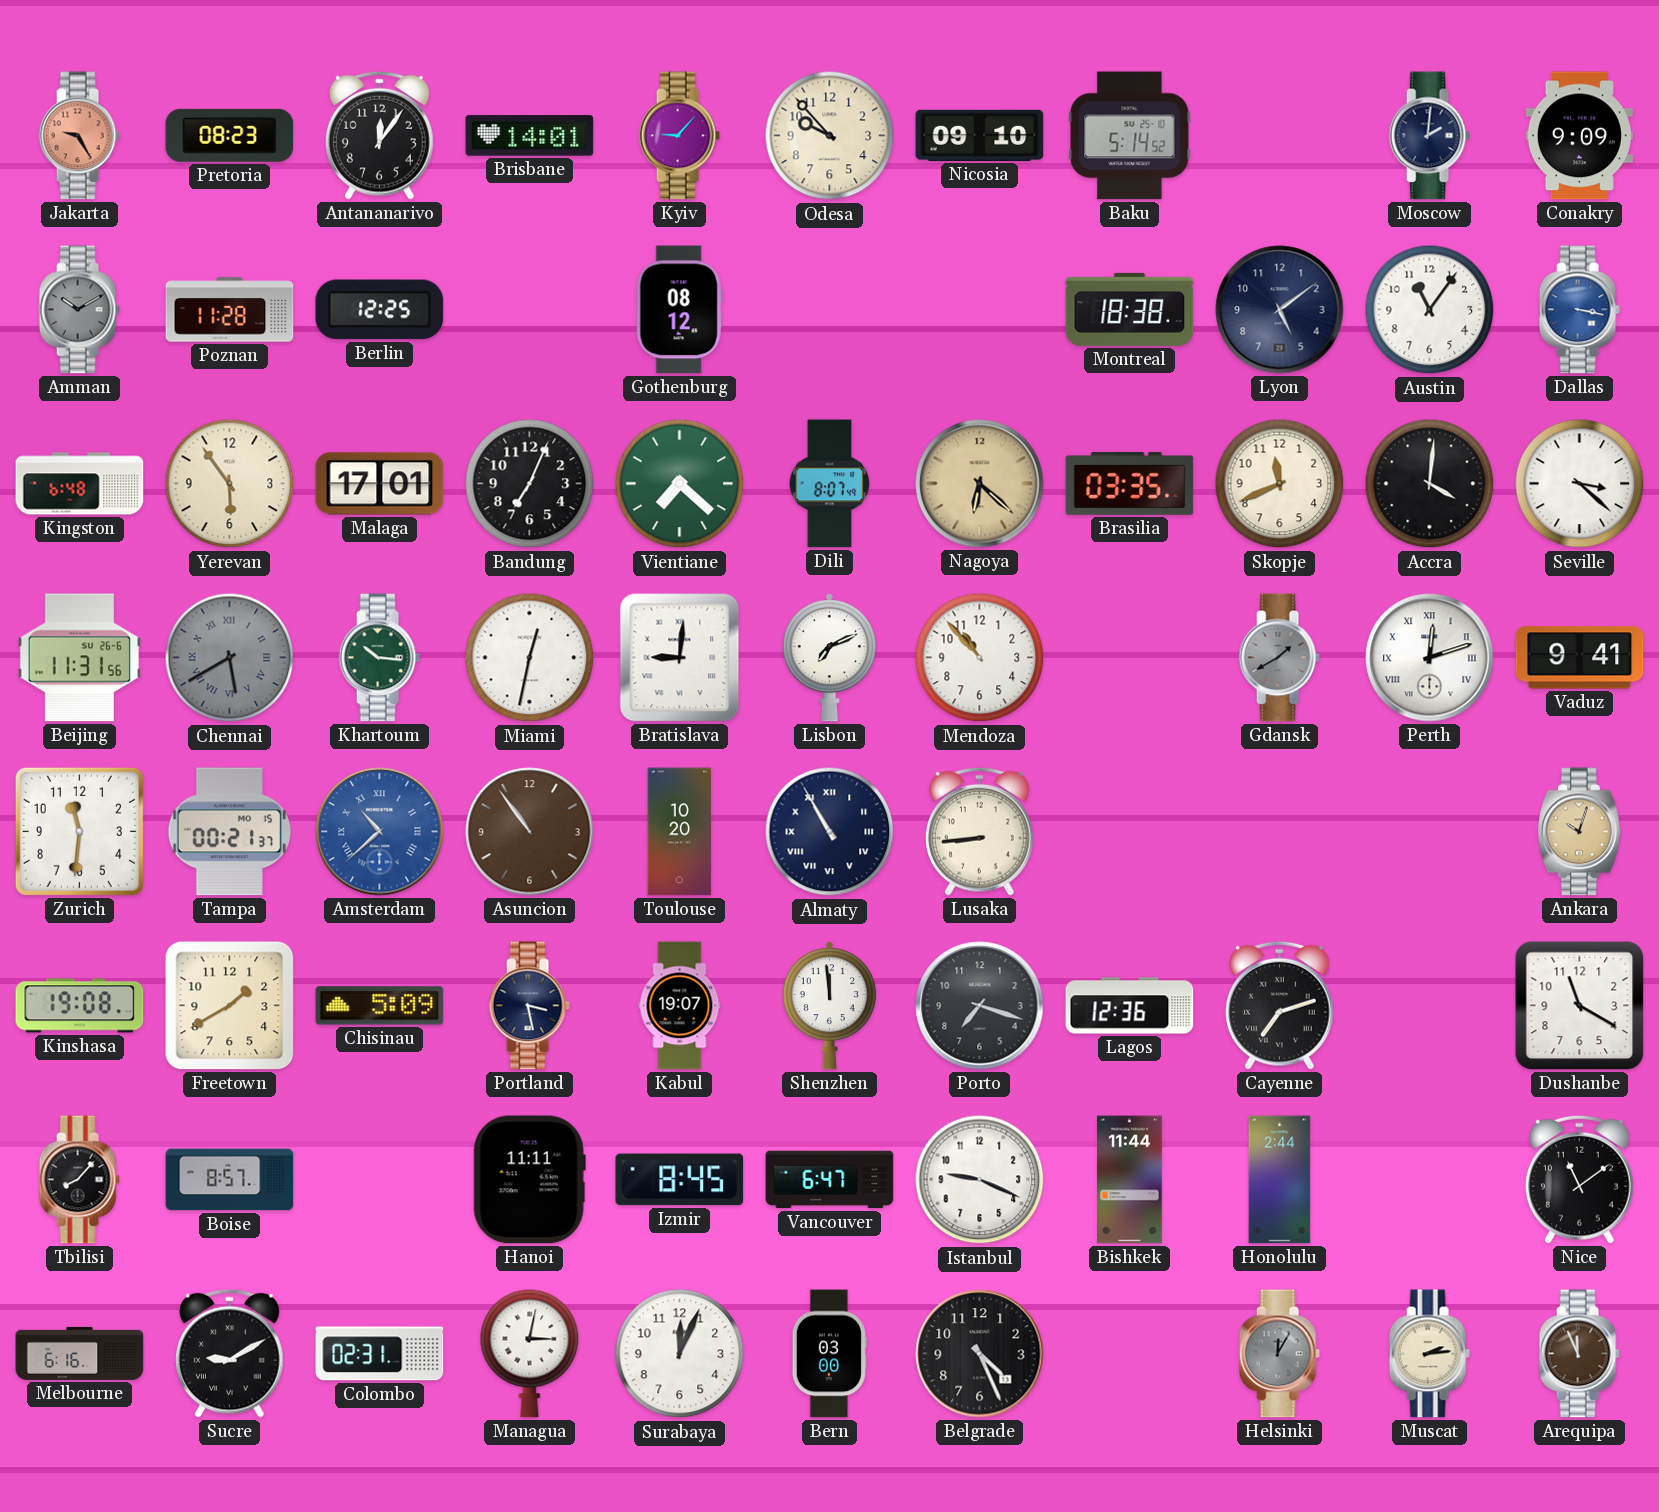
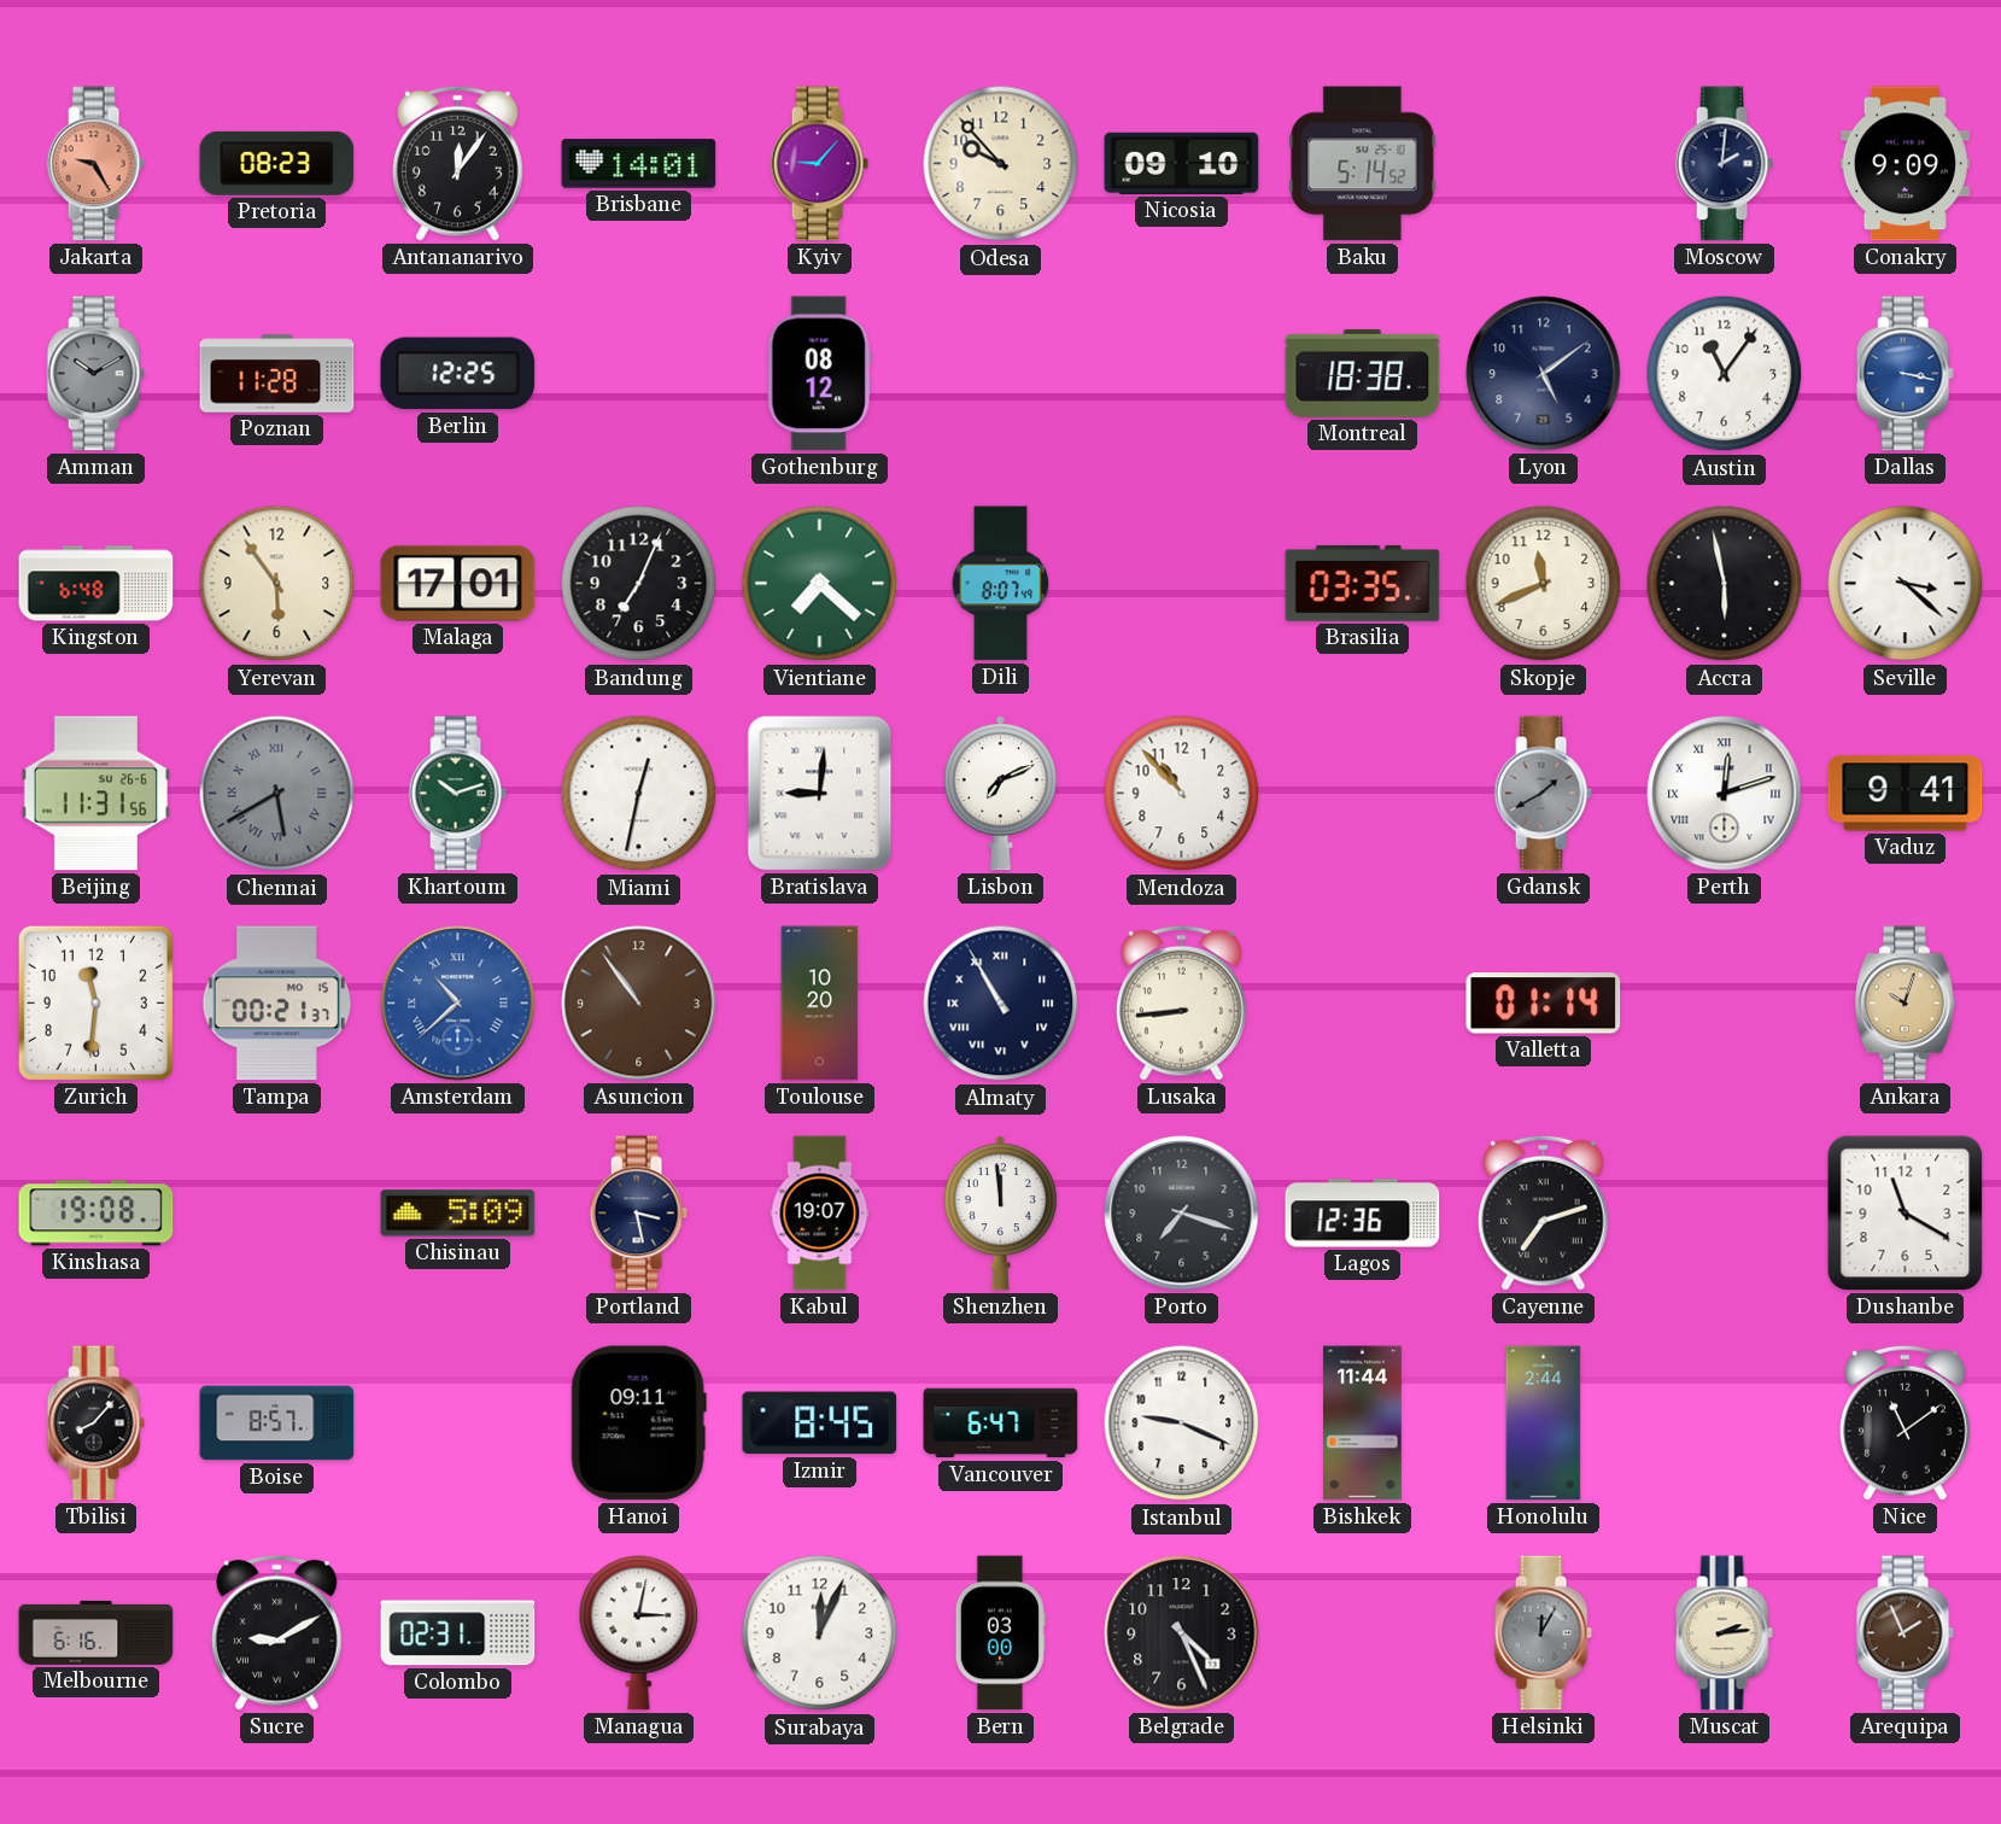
Nagoya: 6:22 -> none (980, 484)
Accra: 4:01 -> 5:58 (1725, 584)
Khartoum: 10:16 -> 10:12 (457, 794)
Valletta: none -> 01:14 (1544, 1004)
Freetown: 1:40 -> none (230, 1006)
Hanoi: 11:11 -> 09:11 (638, 1423)
Arequipa: 11:56 -> 1:56 (1905, 1633)
